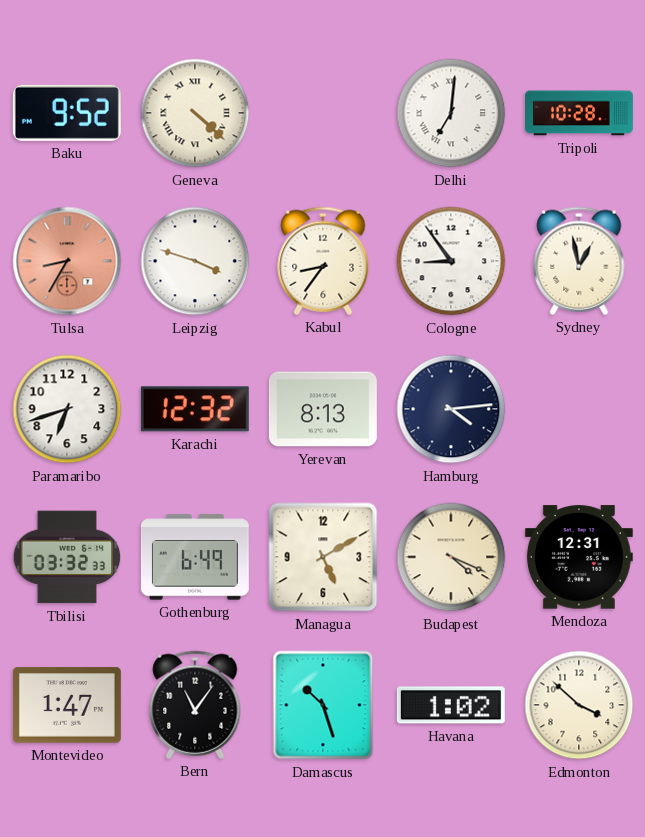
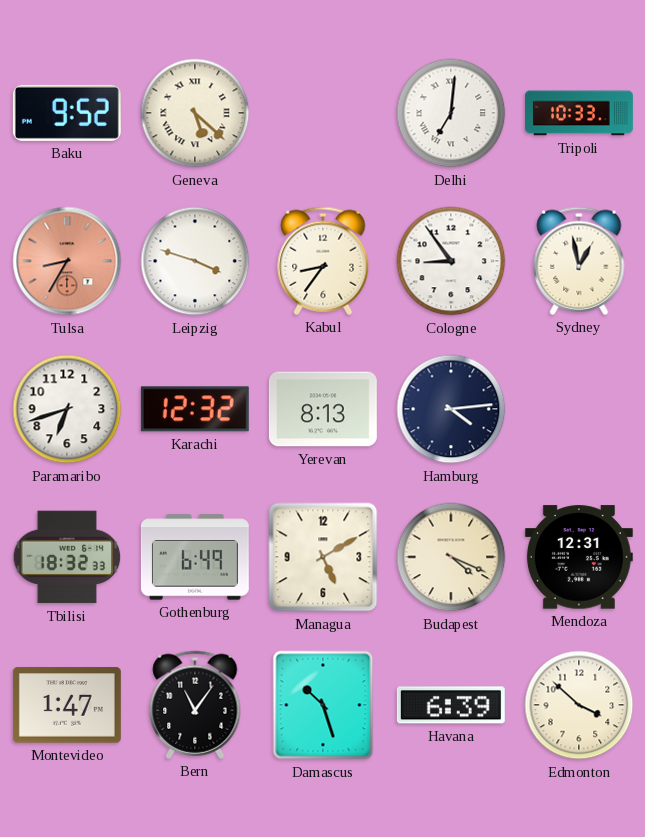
Geneva: 4:22 -> 5:22 (195, 113)
Tripoli: 10:28 -> 10:33 (579, 113)
Tbilisi: 03:32 -> 18:32 (67, 557)
Havana: 1:02 -> 6:39 (451, 705)
